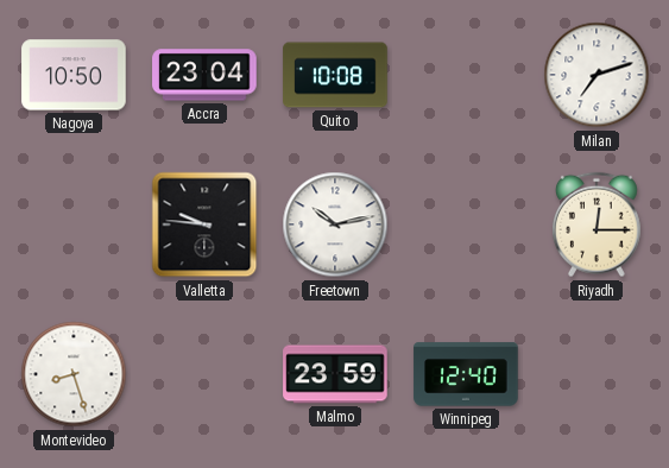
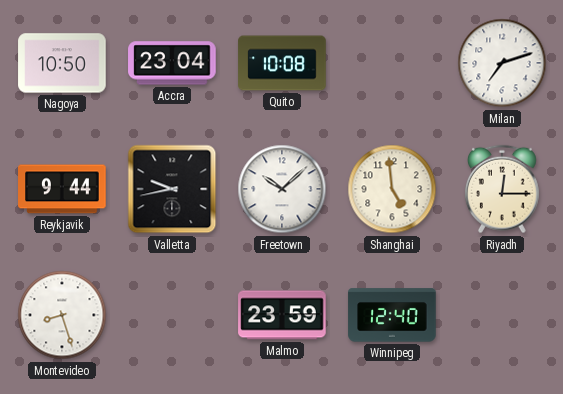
Reykjavik: none -> 9:44 (62, 189)
Valletta: 9:46 -> 9:43 (172, 189)
Freetown: 10:13 -> 10:08 (282, 189)
Shanghai: none -> 4:59 (392, 189)
